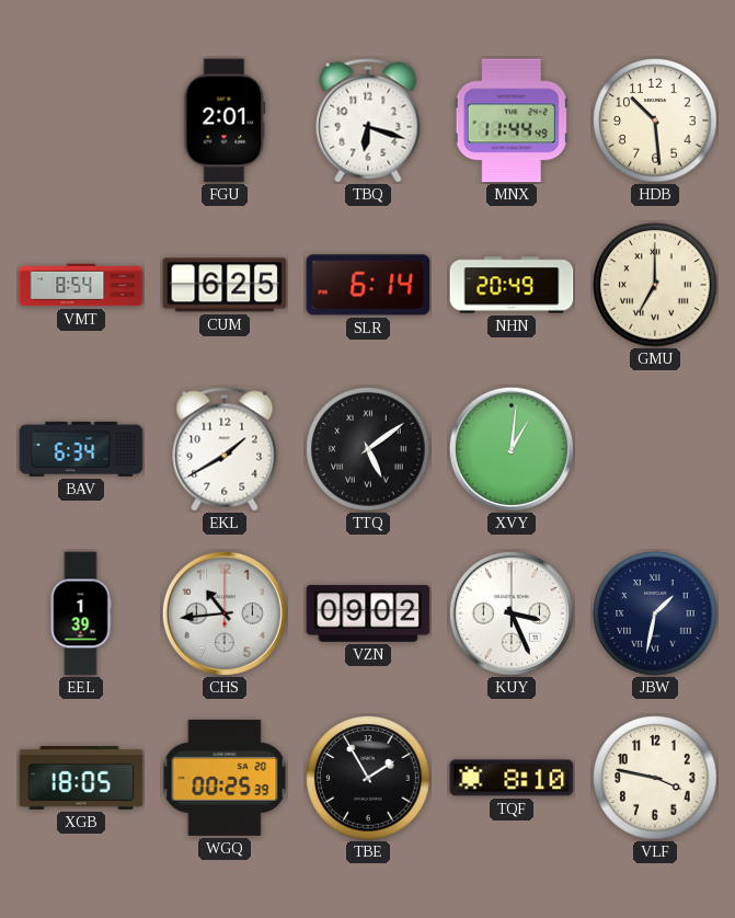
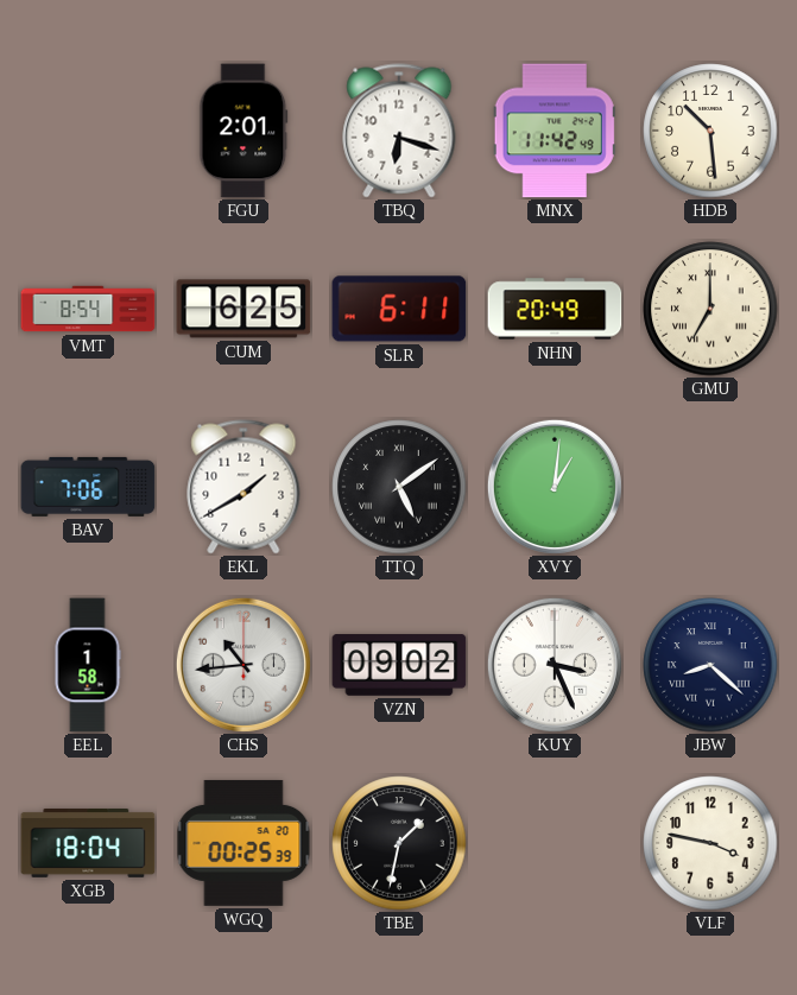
MNX: 11:44 -> 11:42 (555, 131)
SLR: 6:14 -> 6:11 (399, 309)
BAV: 6:34 -> 7:06 (88, 487)
EEL: 1:39 -> 1:58 (88, 665)
JBW: 1:32 -> 8:22 (710, 665)
XGB: 18:05 -> 18:04 (88, 843)
TBE: 1:55 -> 1:32 (399, 843)
TQF: 8:10 -> none (512, 778)
